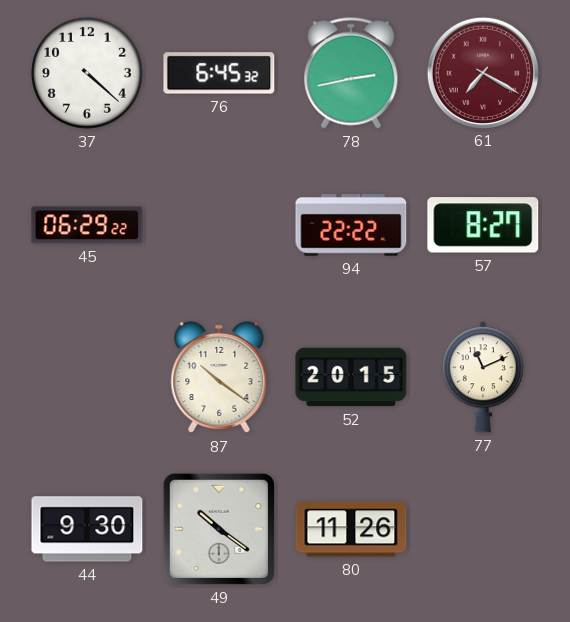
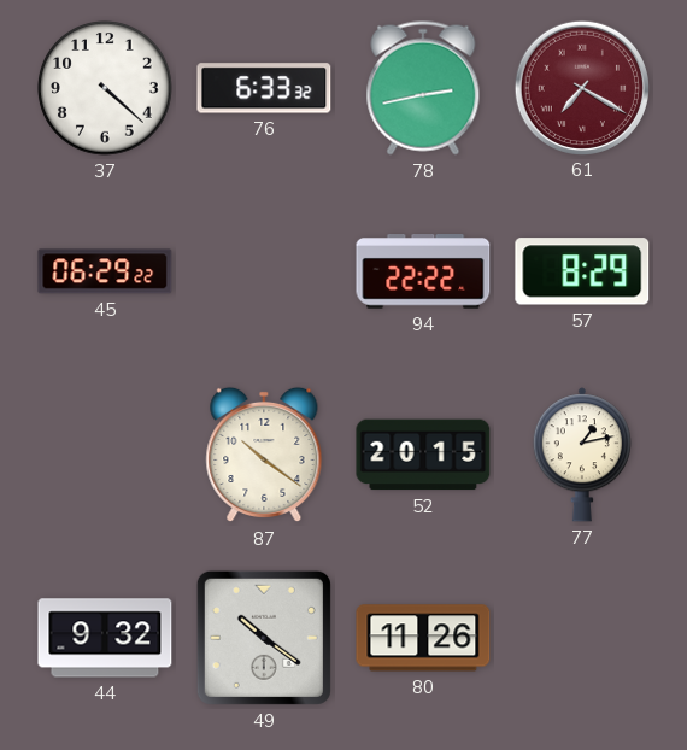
76: 6:45 -> 6:33 (264, 88)
57: 8:27 -> 8:29 (582, 271)
77: 11:11 -> 1:13 (582, 455)
44: 9:30 -> 9:32 (105, 638)
